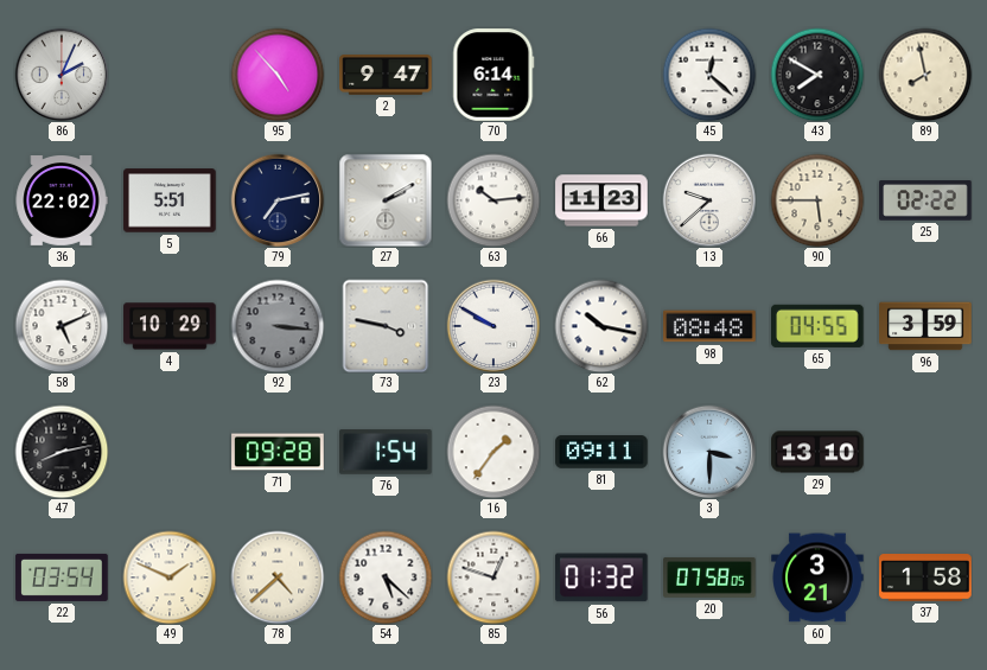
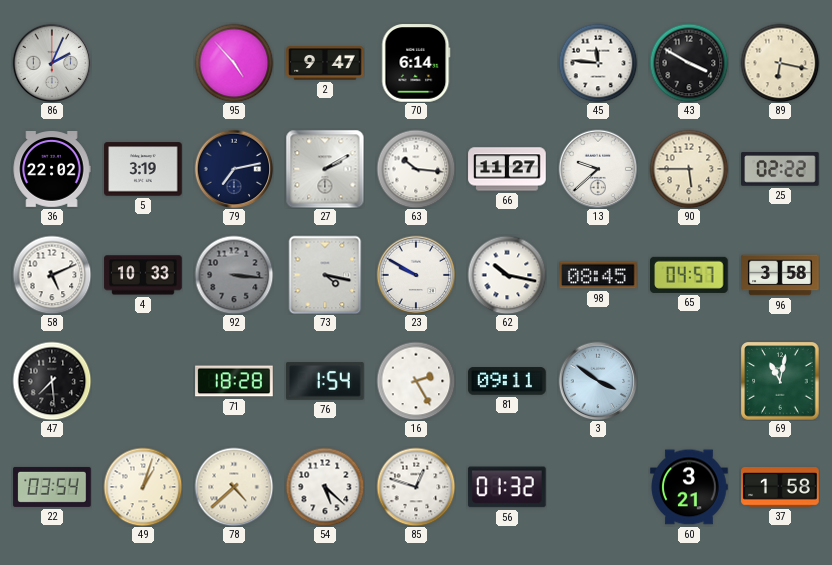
45: 12:22 -> 11:46 (598, 63)
43: 7:50 -> 3:50 (689, 63)
89: 7:58 -> 6:17 (780, 63)
5: 5:51 -> 3:19 (143, 169)
63: 10:14 -> 10:16 (416, 169)
66: 11:23 -> 11:27 (507, 169)
4: 10:29 -> 10:33 (143, 275)
73: 3:47 -> 4:17 (325, 275)
98: 08:48 -> 08:45 (598, 275)
65: 04:55 -> 04:57 (690, 275)
96: 3:59 -> 3:58 (780, 275)
47: 8:13 -> 7:29 (52, 381)
71: 09:28 -> 18:28 (234, 381)
16: 1:36 -> 2:25 (416, 381)
3: 3:30 -> 3:51 (598, 381)
29: 13:10 -> none (817, 452)
69: none -> 11:02 (780, 381)
49: 1:49 -> 1:03 (143, 487)
20: 07:58 -> none (709, 578)
